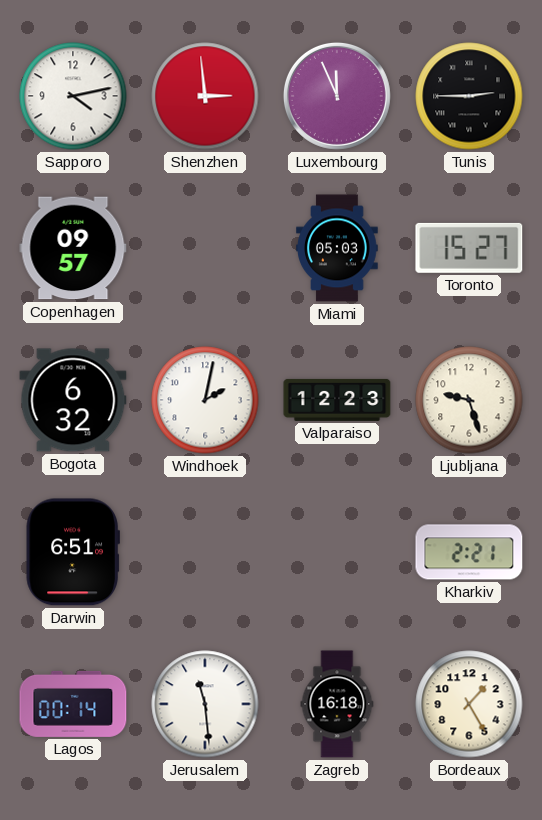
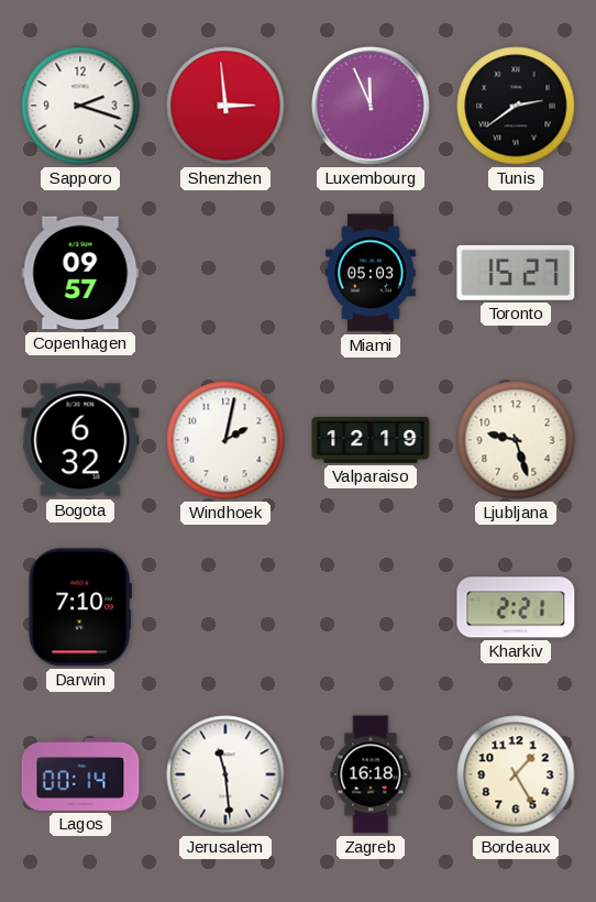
Sapporo: 4:13 -> 2:18 (80, 106)
Tunis: 2:45 -> 2:39 (516, 106)
Valparaiso: 12:23 -> 12:19 (371, 440)
Darwin: 6:51 -> 7:10 (80, 607)
